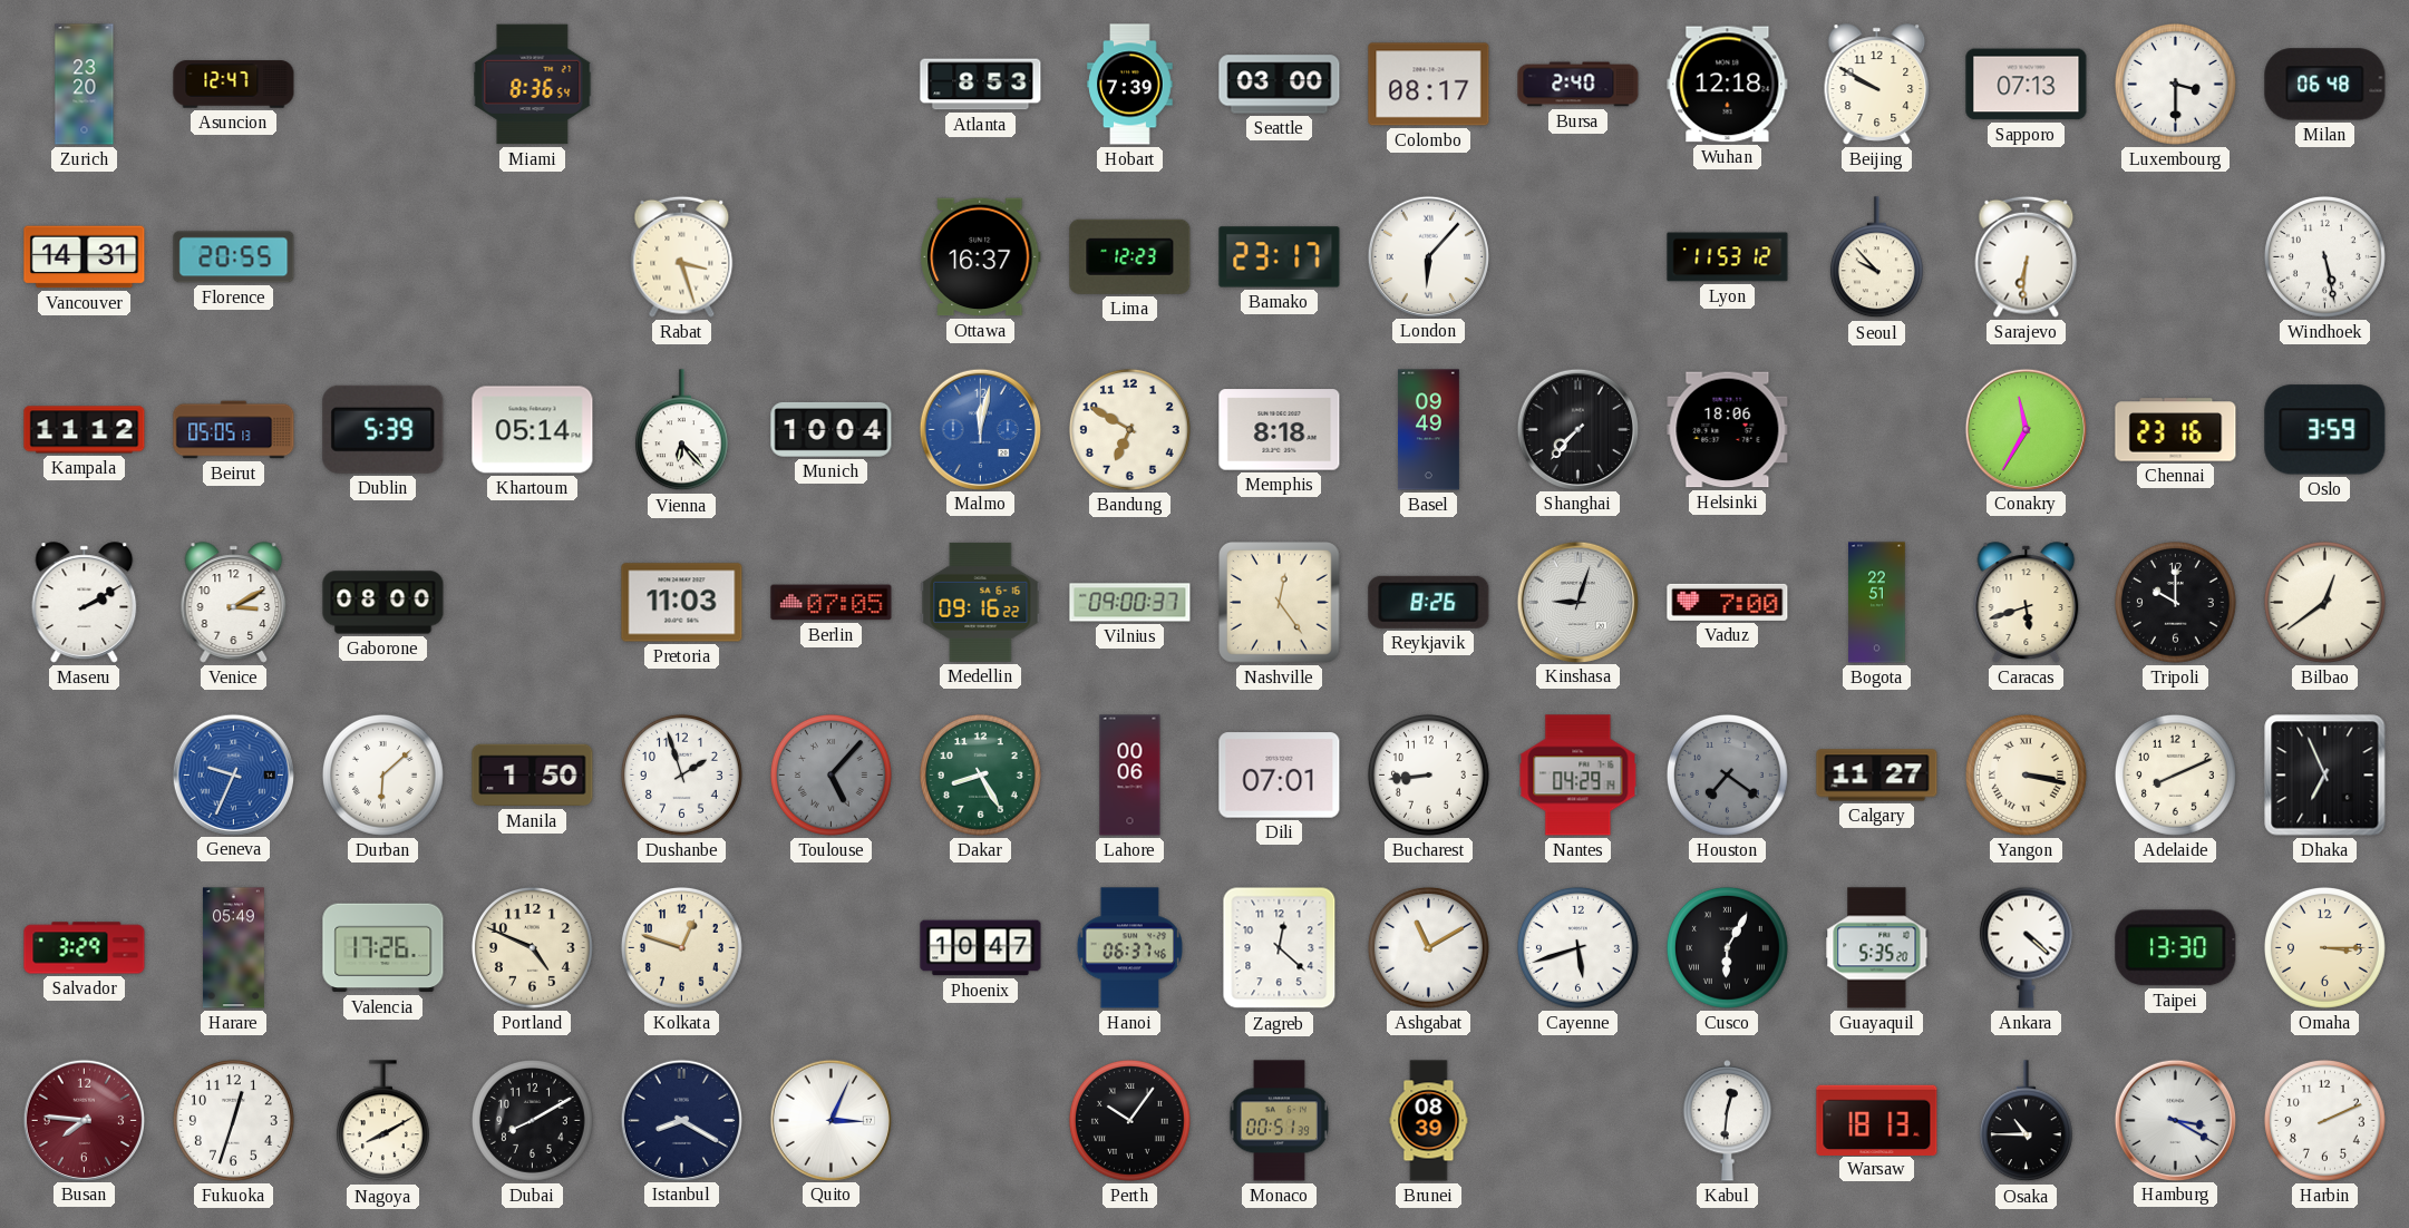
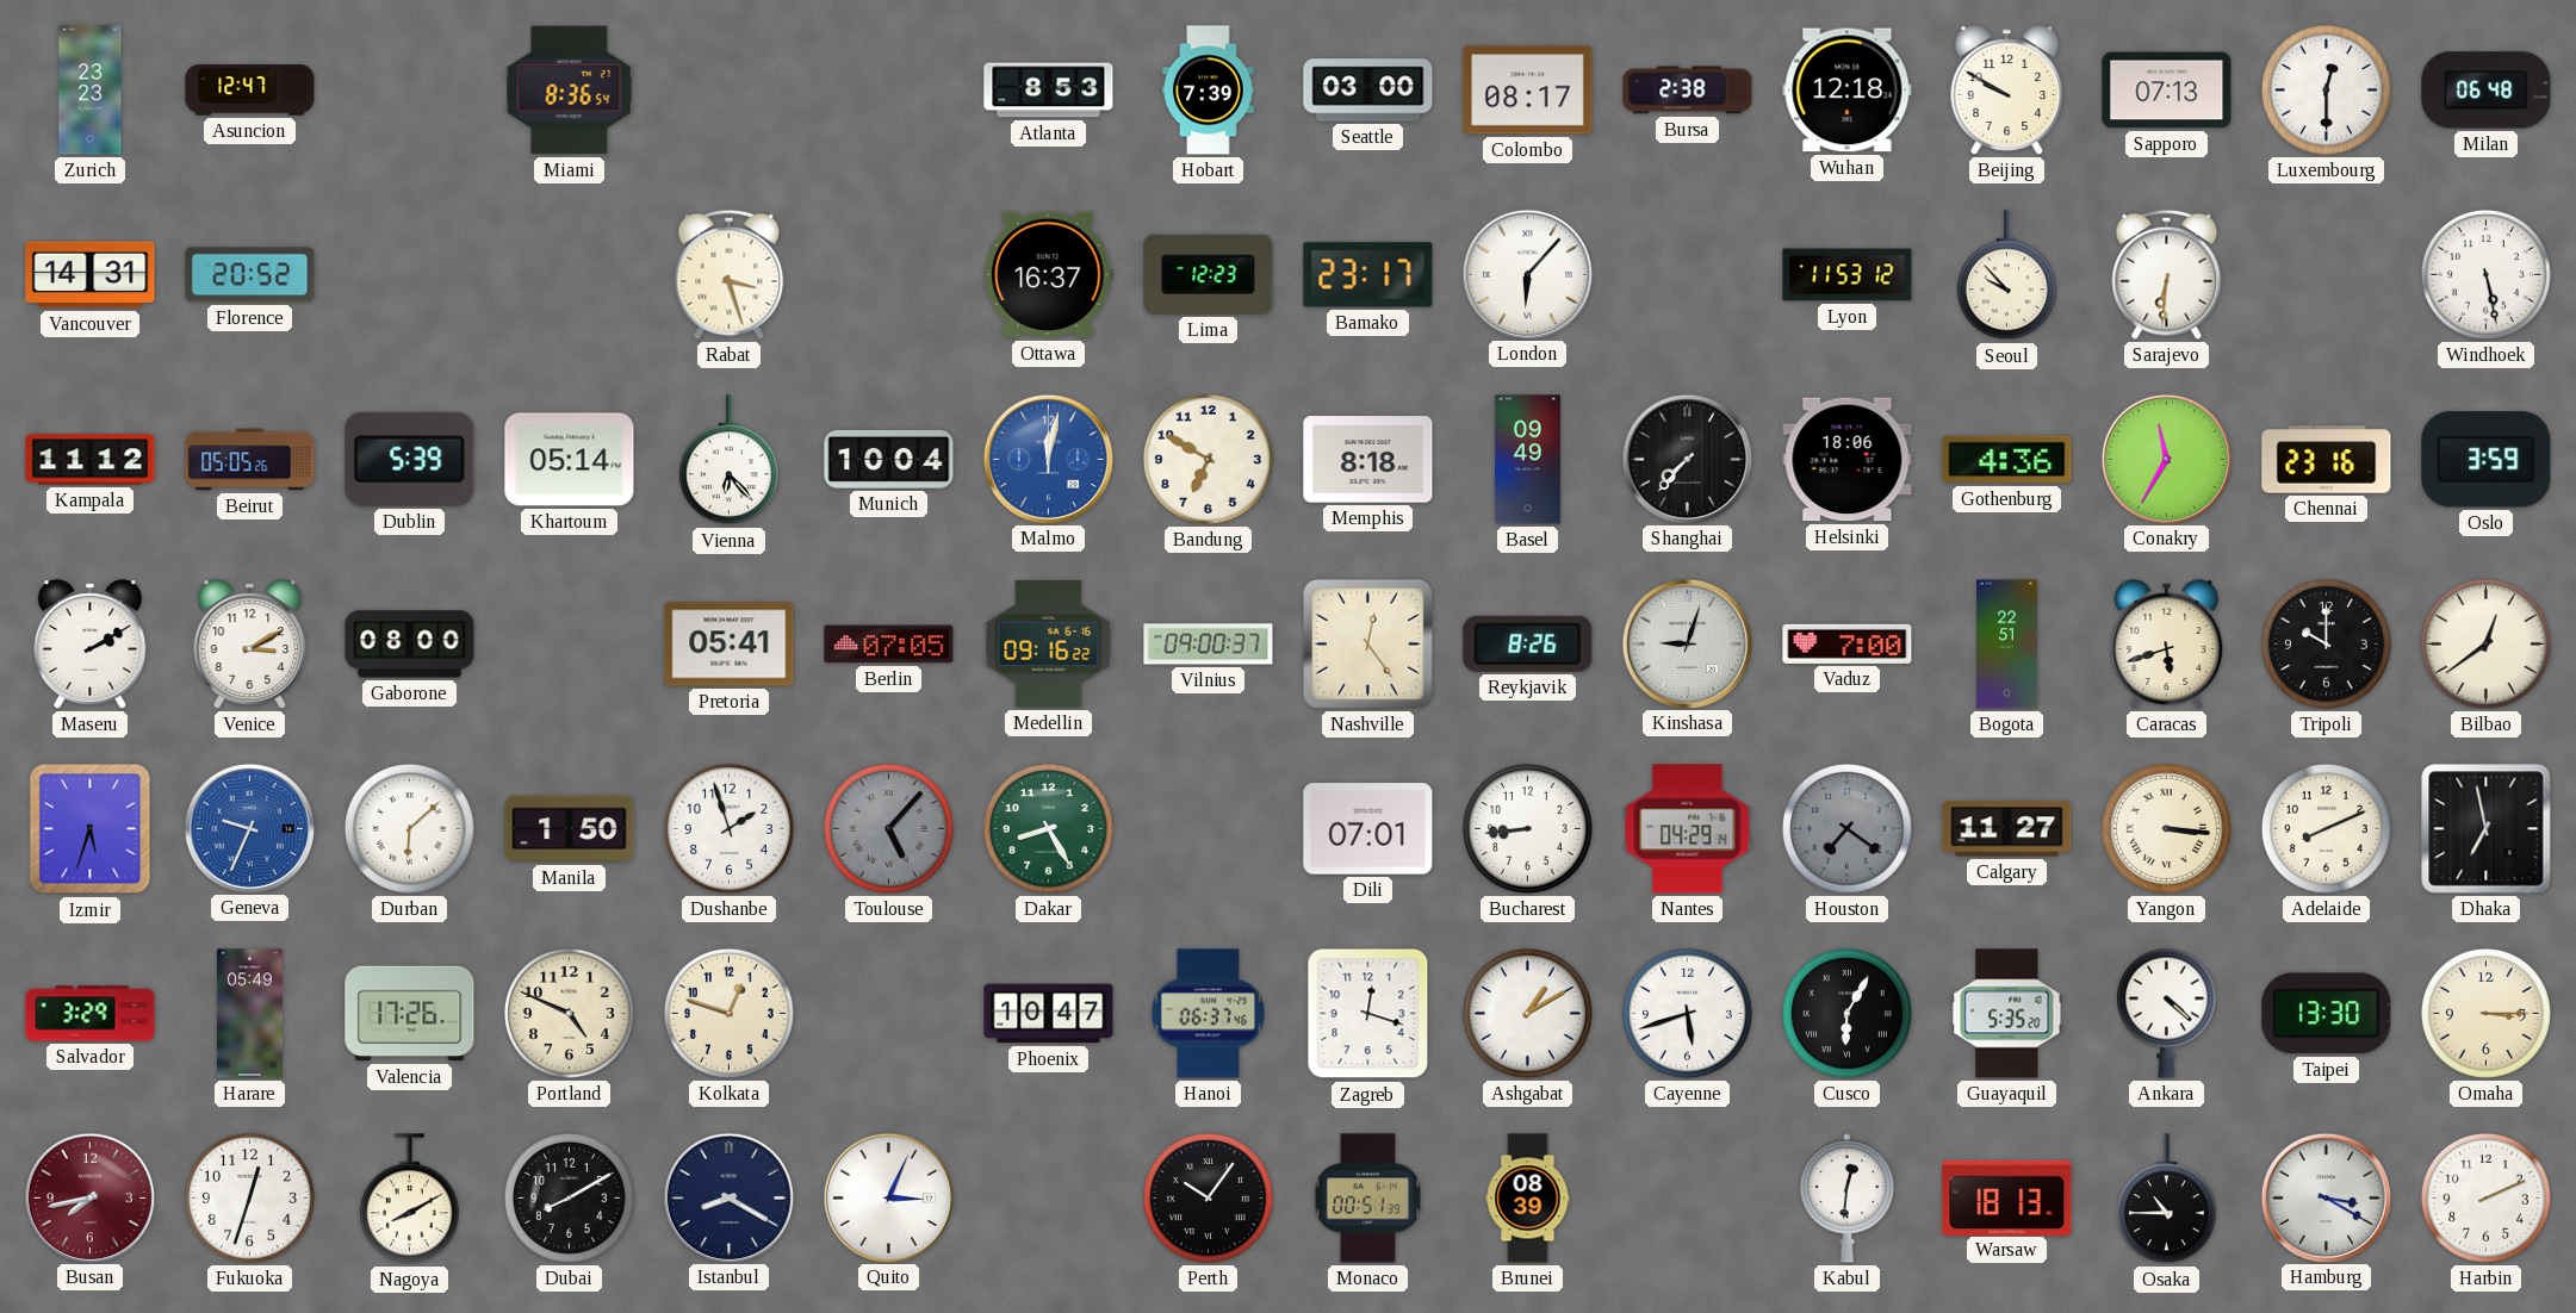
Zurich: 23:20 -> 23:23 (91, 91)
Bursa: 2:40 -> 2:38 (1688, 91)
Luxembourg: 3:30 -> 12:30 (2326, 89)
Florence: 20:55 -> 20:52 (250, 275)
Beirut: 05:05:13 -> 05:05:26 (250, 460)
Gothenburg: none -> 4:36 (2007, 460)
Pretoria: 11:03 -> 05:41 (730, 645)
Izmir: none -> 5:33 (91, 829)
Lahore: 00:06 -> none (1130, 776)
Yangon: 3:17 -> 3:16 (2166, 828)
Dhaka: 6:56 -> 6:58 (2487, 829)
Zagreb: 12:22 -> 12:18 (1368, 1014)
Ashgabat: 11:10 -> 1:10 (1527, 1013)
Busan: 7:46 -> 7:43 (89, 1197)
